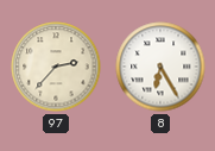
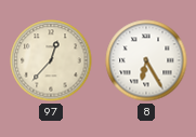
97: 2:37 -> 12:37 (51, 60)
